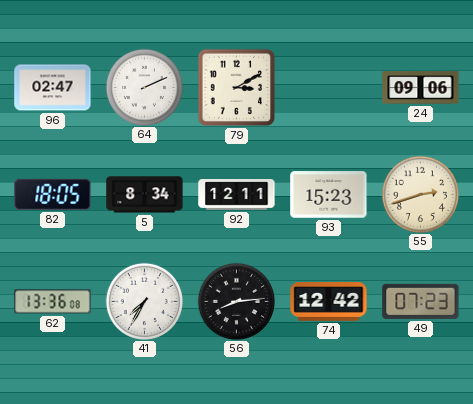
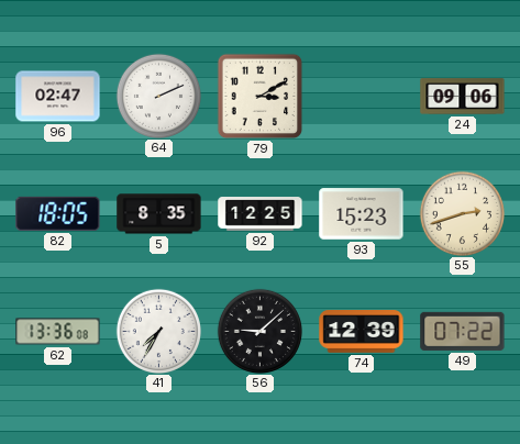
5: 8:34 -> 8:35 (159, 214)
92: 12:11 -> 12:25 (261, 214)
56: 8:14 -> 9:08 (259, 331)
74: 12:42 -> 12:39 (362, 332)
49: 07:23 -> 07:22 (463, 331)
